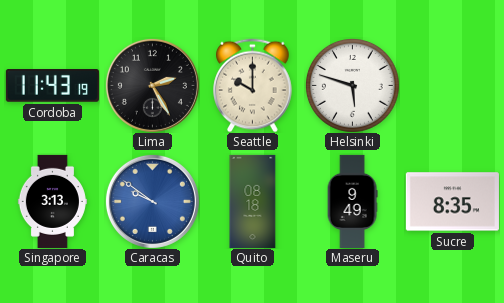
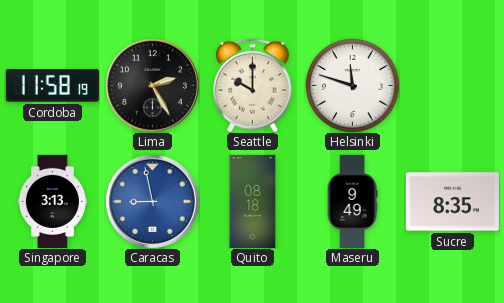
Cordoba: 11:43 -> 11:58 (52, 86)
Helsinki: 5:48 -> 11:48 (352, 85)
Caracas: 9:51 -> 8:58 (152, 201)
